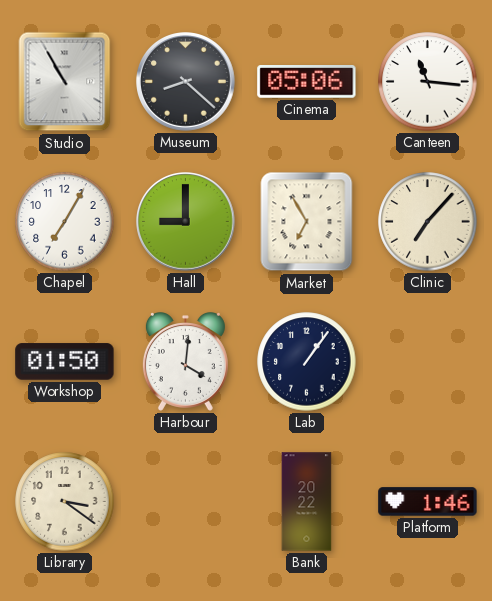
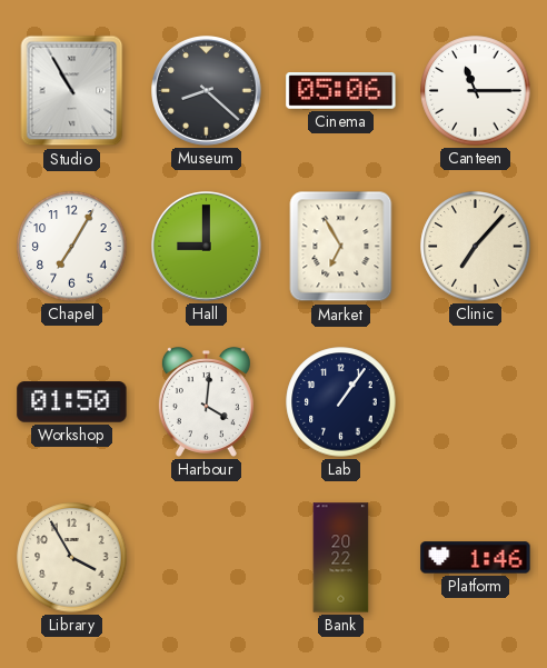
Canteen: 11:16 -> 11:15 (476, 91)
Library: 3:21 -> 3:55 (72, 558)
